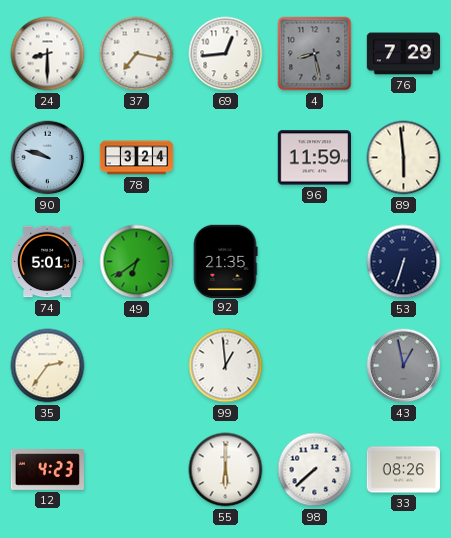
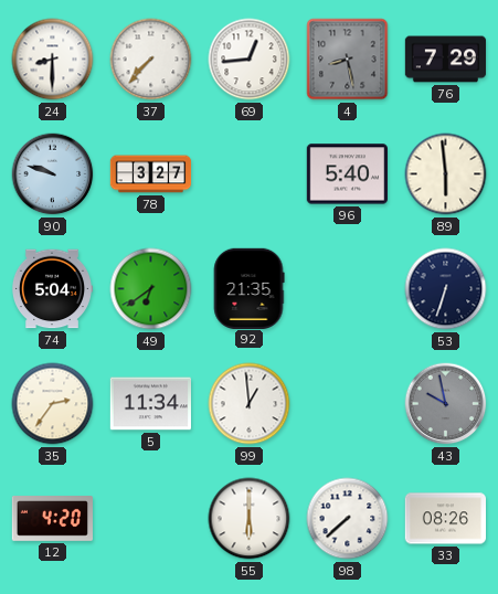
37: 7:17 -> 7:37 (151, 60)
78: 3:24 -> 3:27 (151, 174)
96: 11:59 -> 5:40 (347, 174)
74: 5:01 -> 5:04 (51, 289)
5: none -> 11:34 (150, 404)
43: 12:58 -> 9:58 (446, 404)
12: 4:23 -> 4:20 (52, 519)
